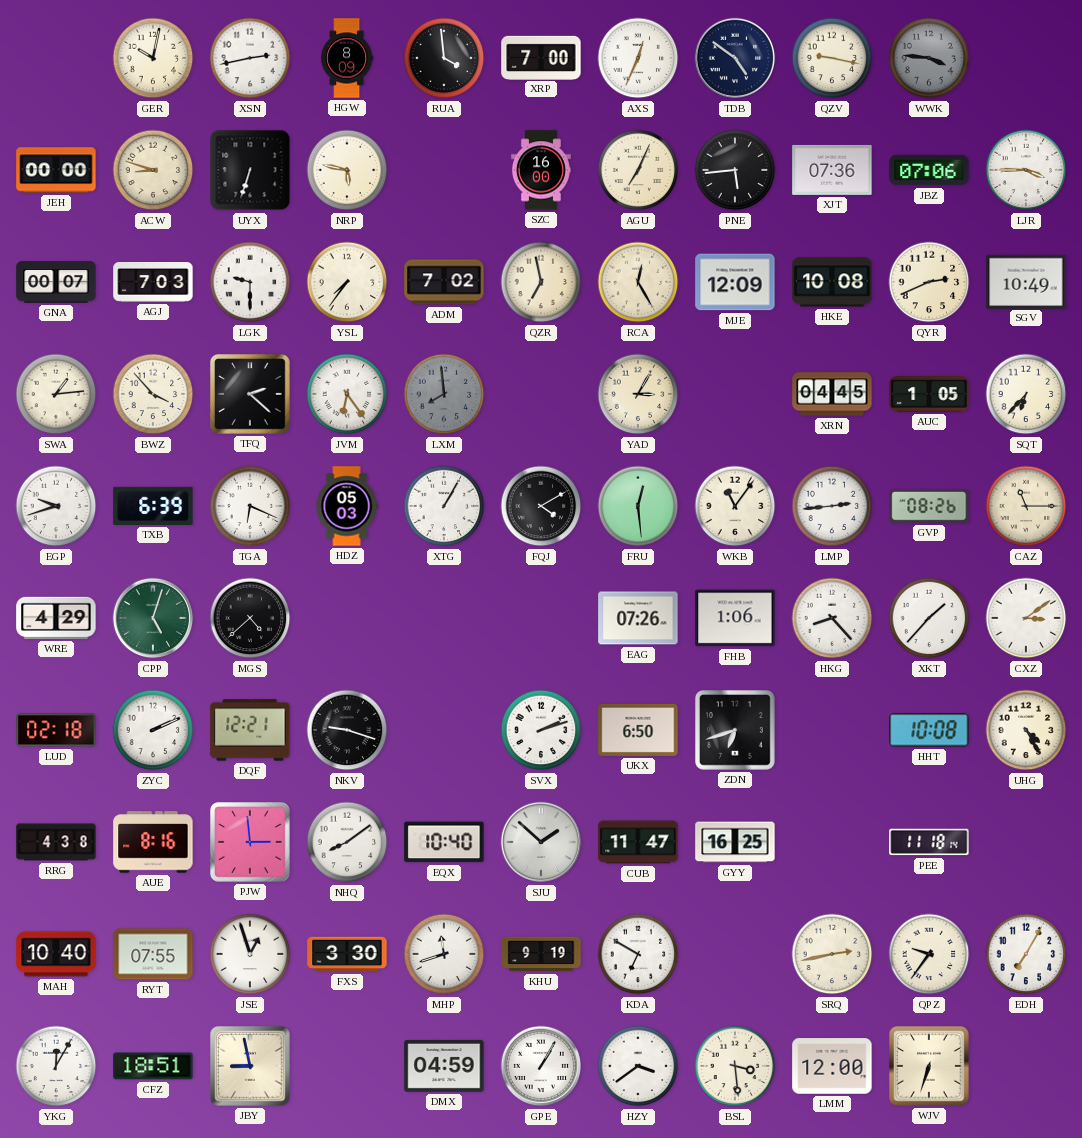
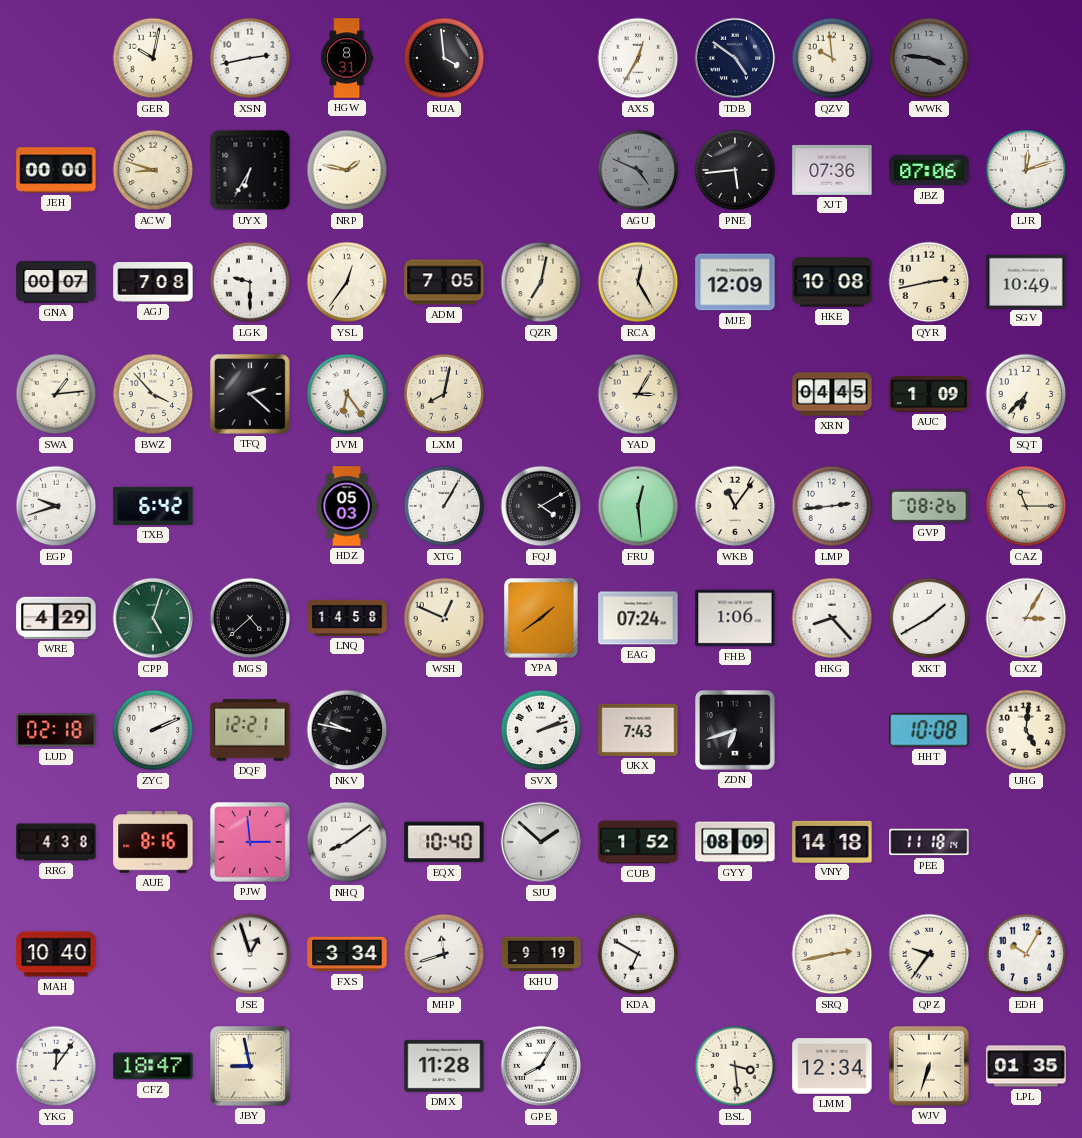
HGW: 8:09 -> 8:31 (348, 58)
XRP: 7:00 -> none (541, 57)
AXS: 12:34 -> 12:35 (638, 58)
QZV: 9:17 -> 9:59 (832, 58)
UYX: 6:33 -> 6:35 (250, 170)
NRP: 5:47 -> 1:47 (347, 170)
SZC: 16:00 -> none (541, 170)
AGU: 7:04 -> 4:49 (638, 170)
AGU dial: cream -> grey (638, 170)
LJR: 3:45 -> 12:12 (1026, 170)
AGJ: 7:03 -> 7:08 (153, 283)
YSL: 7:36 -> 12:36 (347, 282)
ADM: 7:02 -> 7:05 (444, 282)
QZR: 6:58 -> 7:02 (541, 282)
QYR: 2:41 -> 2:43 (929, 282)
LXM: 7:59 -> 8:02 (444, 394)
LXM dial: grey -> cream (444, 394)
AUC: 1:05 -> 1:09 (929, 394)
TXB: 6:39 -> 6:42 (153, 506)
TGA: 6:19 -> none (250, 506)
LNQ: none -> 14:58 (347, 618)
WSH: none -> 12:49 (444, 618)
YPA: none -> 1:39 (542, 619)
EAG: 07:26 -> 07:24 (638, 618)
XKT: 1:37 -> 1:40 (929, 618)
CXZ: 3:09 -> 3:05 (1026, 618)
NKV: 9:18 -> 9:47 (347, 730)
UKX: 6:50 -> 7:43 (638, 730)
UHG: 4:25 -> 5:01 (1026, 730)
CUB: 11:47 -> 1:52 (638, 842)
GYY: 16:25 -> 08:09 (735, 842)
VNY: none -> 14:18 (832, 841)
RYT: 07:55 -> none (153, 954)
FXS: 3:30 -> 3:34 (347, 954)
EDH: 7:05 -> 10:05 (1026, 954)
YKG: 12:05 -> 12:06 (56, 1066)
CFZ: 18:51 -> 18:47 (153, 1066)
DMX: 04:59 -> 11:28 (444, 1066)
GPE: 1:05 -> 8:05 (541, 1066)
HZY: 3:39 -> none (638, 1066)
LMM: 12:00 -> 12:34 (832, 1066)
LPL: none -> 01:35 (1026, 1066)
